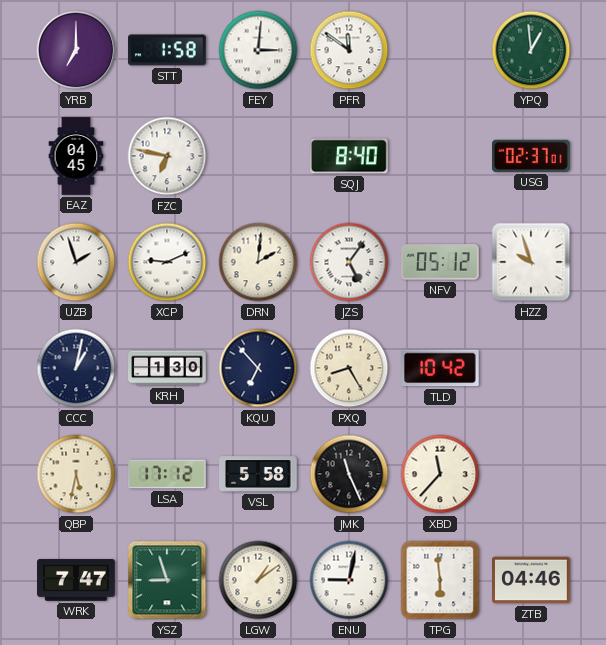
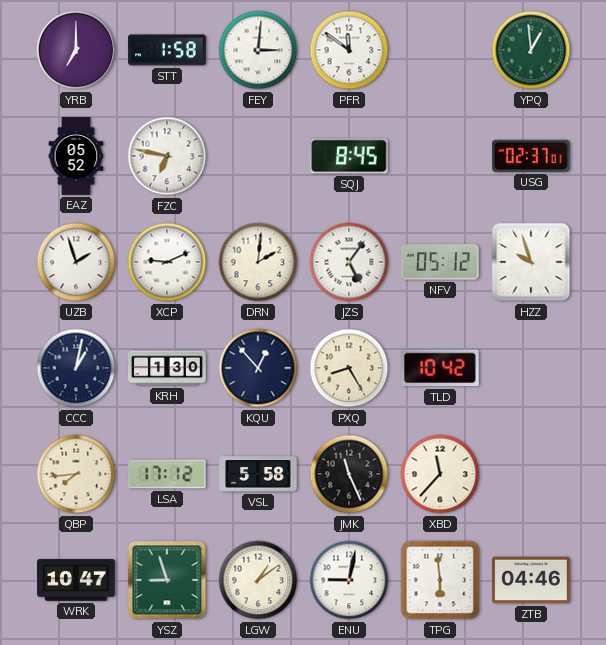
EAZ: 04:45 -> 05:52 (76, 156)
SQJ: 8:40 -> 8:45 (350, 156)
KQU: 6:53 -> 12:53 (258, 368)
QBP: 5:32 -> 7:44 (76, 474)
WRK: 7:47 -> 10:47 (76, 580)
